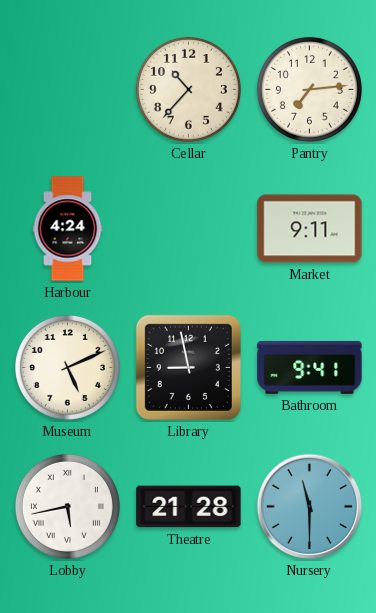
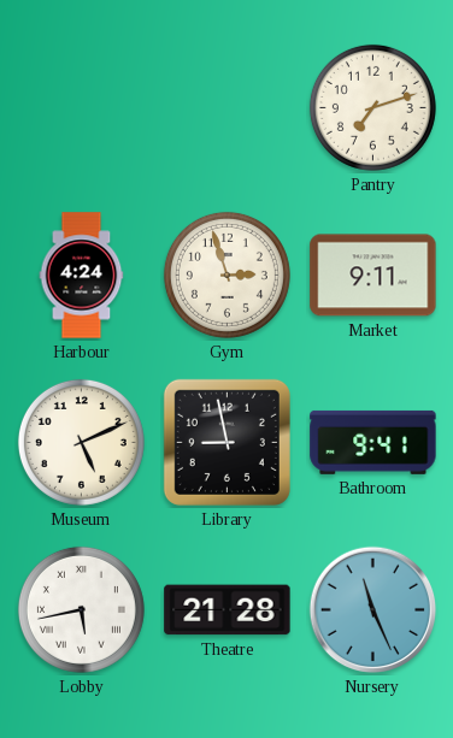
Cellar: 10:37 -> none (188, 89)
Pantry: 7:14 -> 7:12 (372, 107)
Gym: none -> 2:57 (226, 274)
Nursery: 11:30 -> 11:26 (373, 610)
